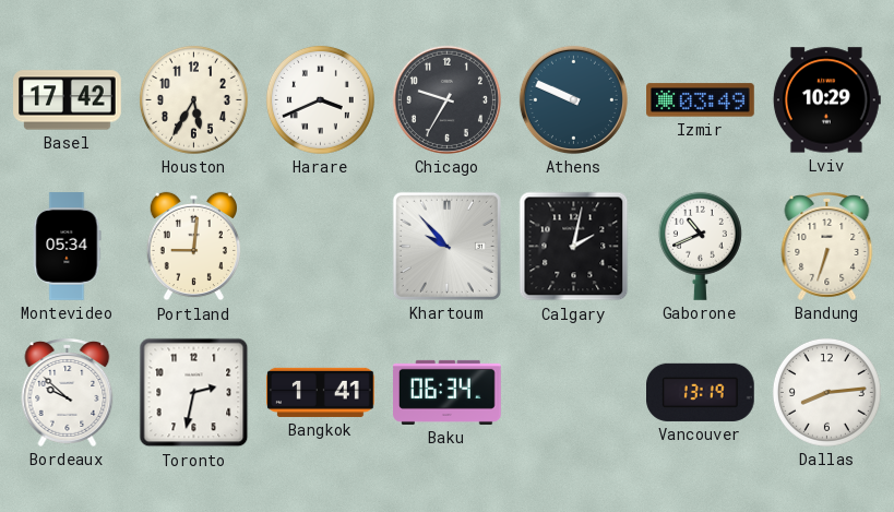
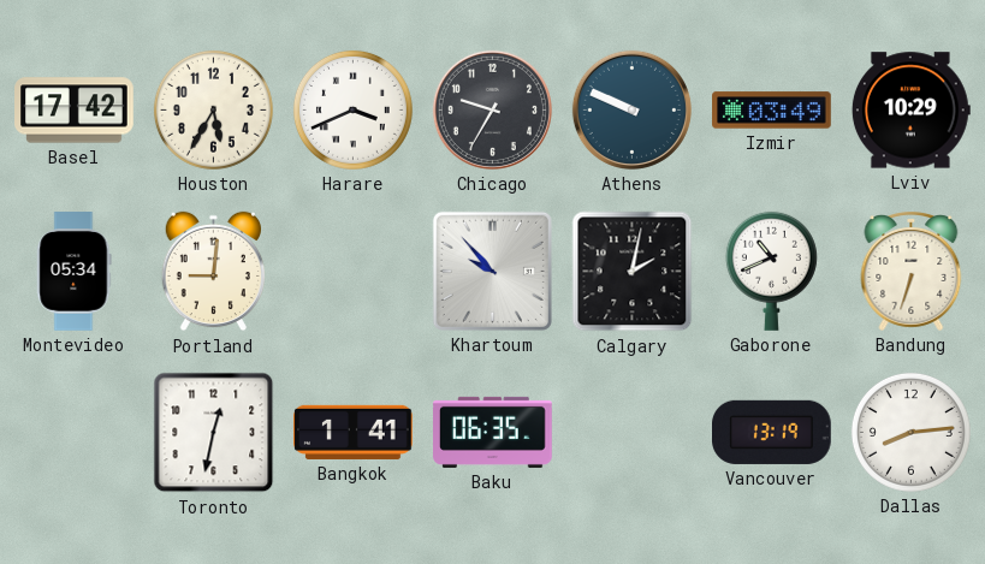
Bordeaux: 9:52 -> none (68, 393)
Toronto: 2:32 -> 12:32 (214, 433)
Baku: 06:34 -> 06:35 (493, 432)
